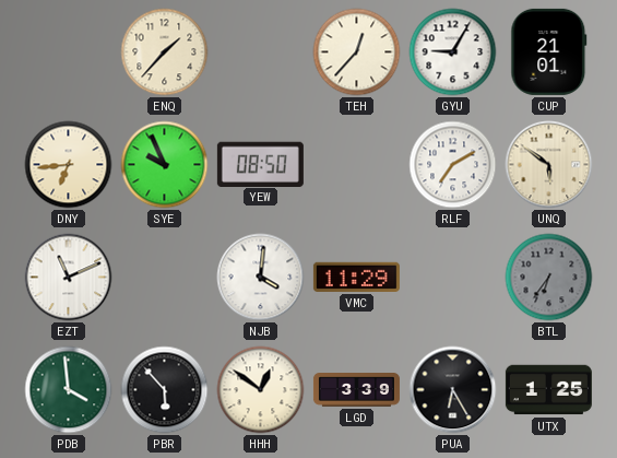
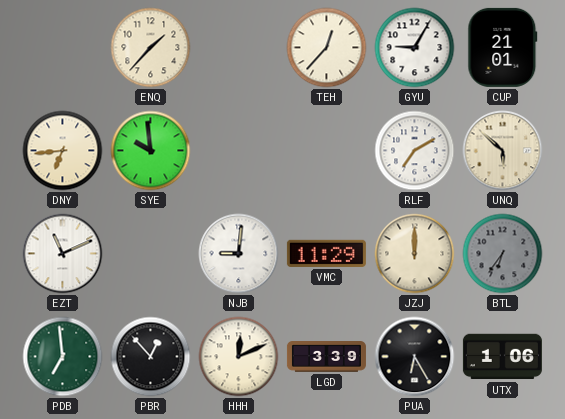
SYE: 9:56 -> 9:59 (151, 151)
YEW: 08:50 -> none (260, 164)
UNQ: 5:51 -> 5:52 (503, 151)
NJB: 4:01 -> 9:01 (239, 254)
JZJ: none -> 12:00 (415, 254)
PDB: 3:59 -> 6:59 (63, 357)
PBR: 5:53 -> 12:53 (151, 357)
HHH: 12:51 -> 12:11 (239, 357)
UTX: 1:25 -> 1:06 (502, 357)
